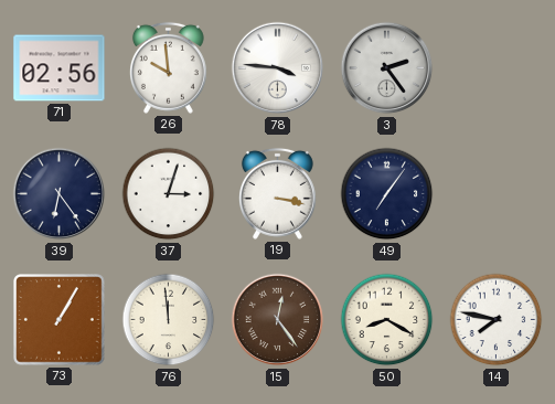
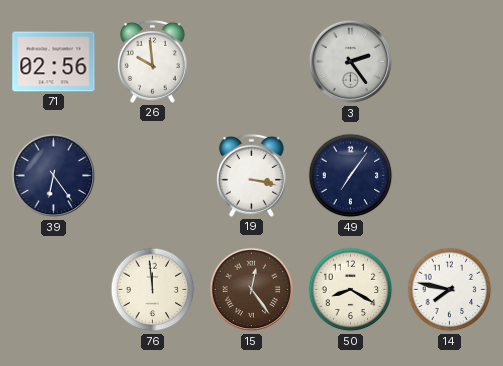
78: 3:46 -> none (278, 68)
37: 3:03 -> none (169, 194)
73: 1:05 -> none (60, 320)
